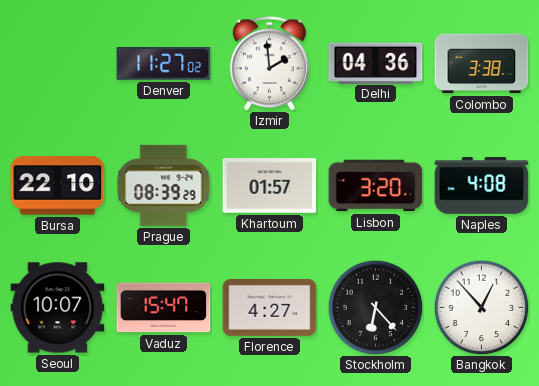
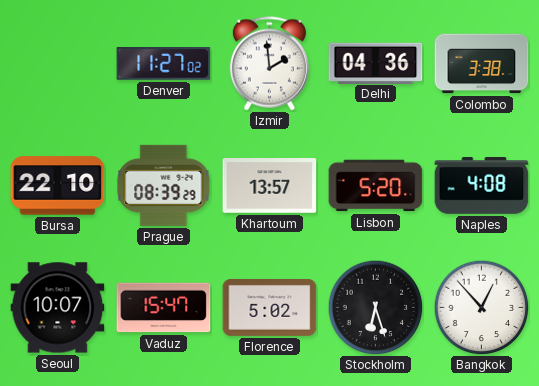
Khartoum: 01:57 -> 13:57 (270, 186)
Lisbon: 3:20 -> 5:20 (376, 186)
Florence: 4:27 -> 5:02 (270, 307)
Stockholm: 6:23 -> 6:27 (375, 307)
